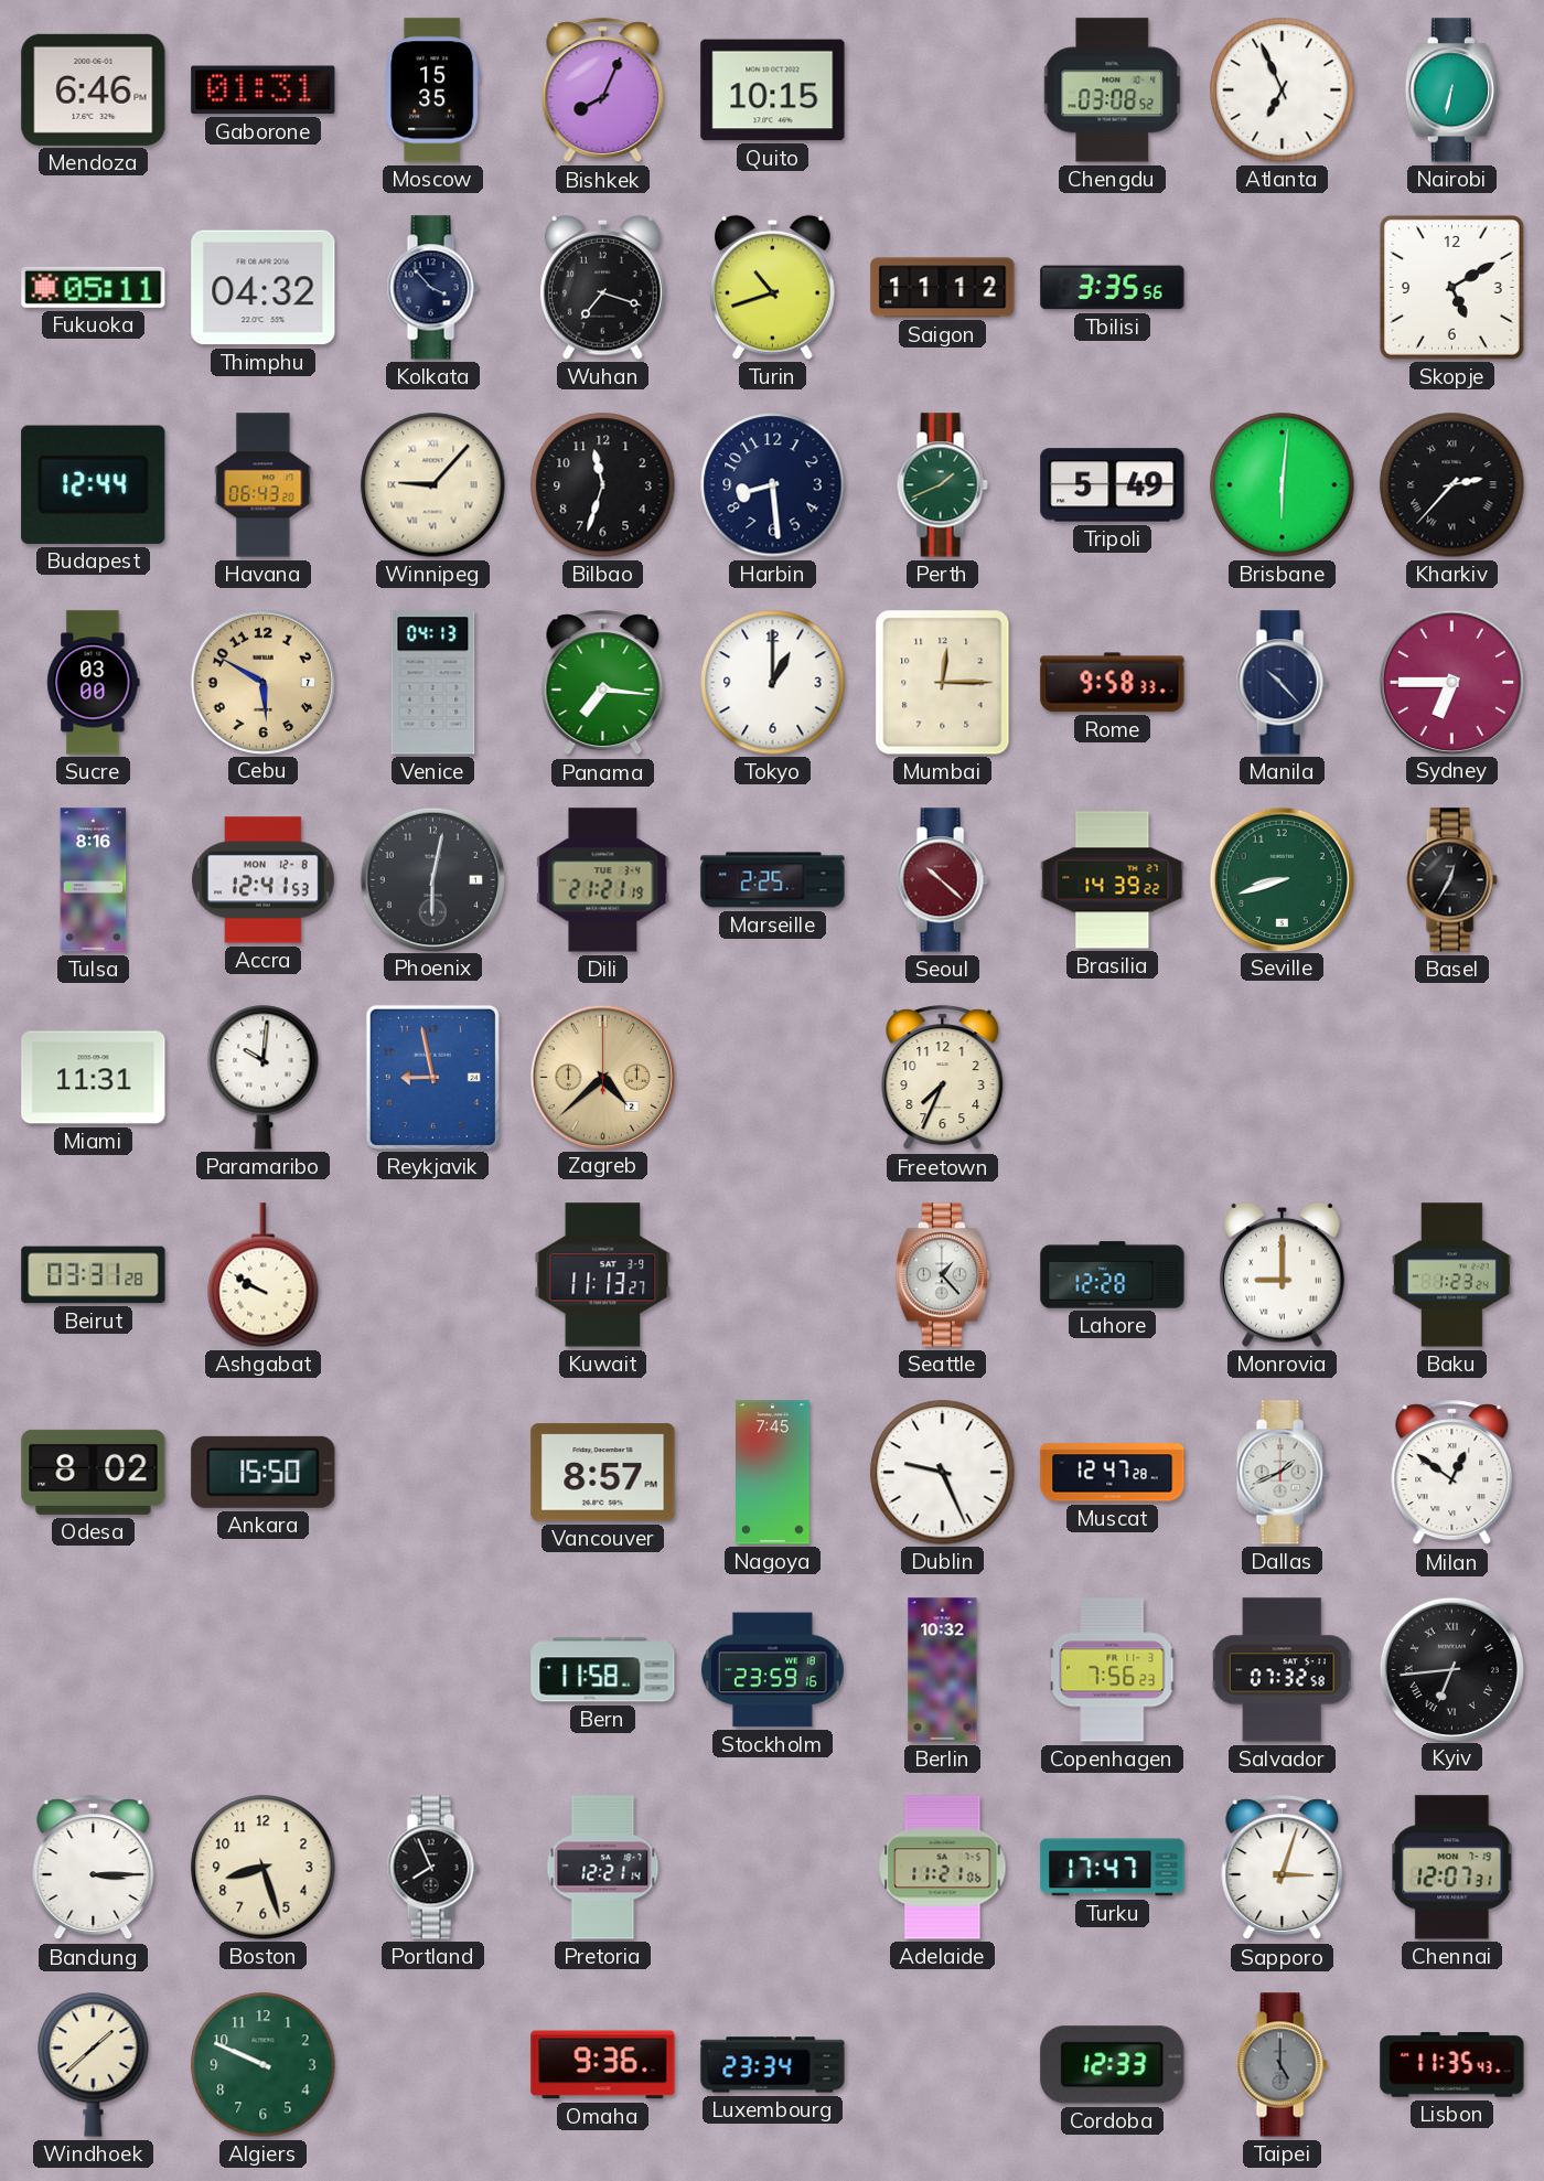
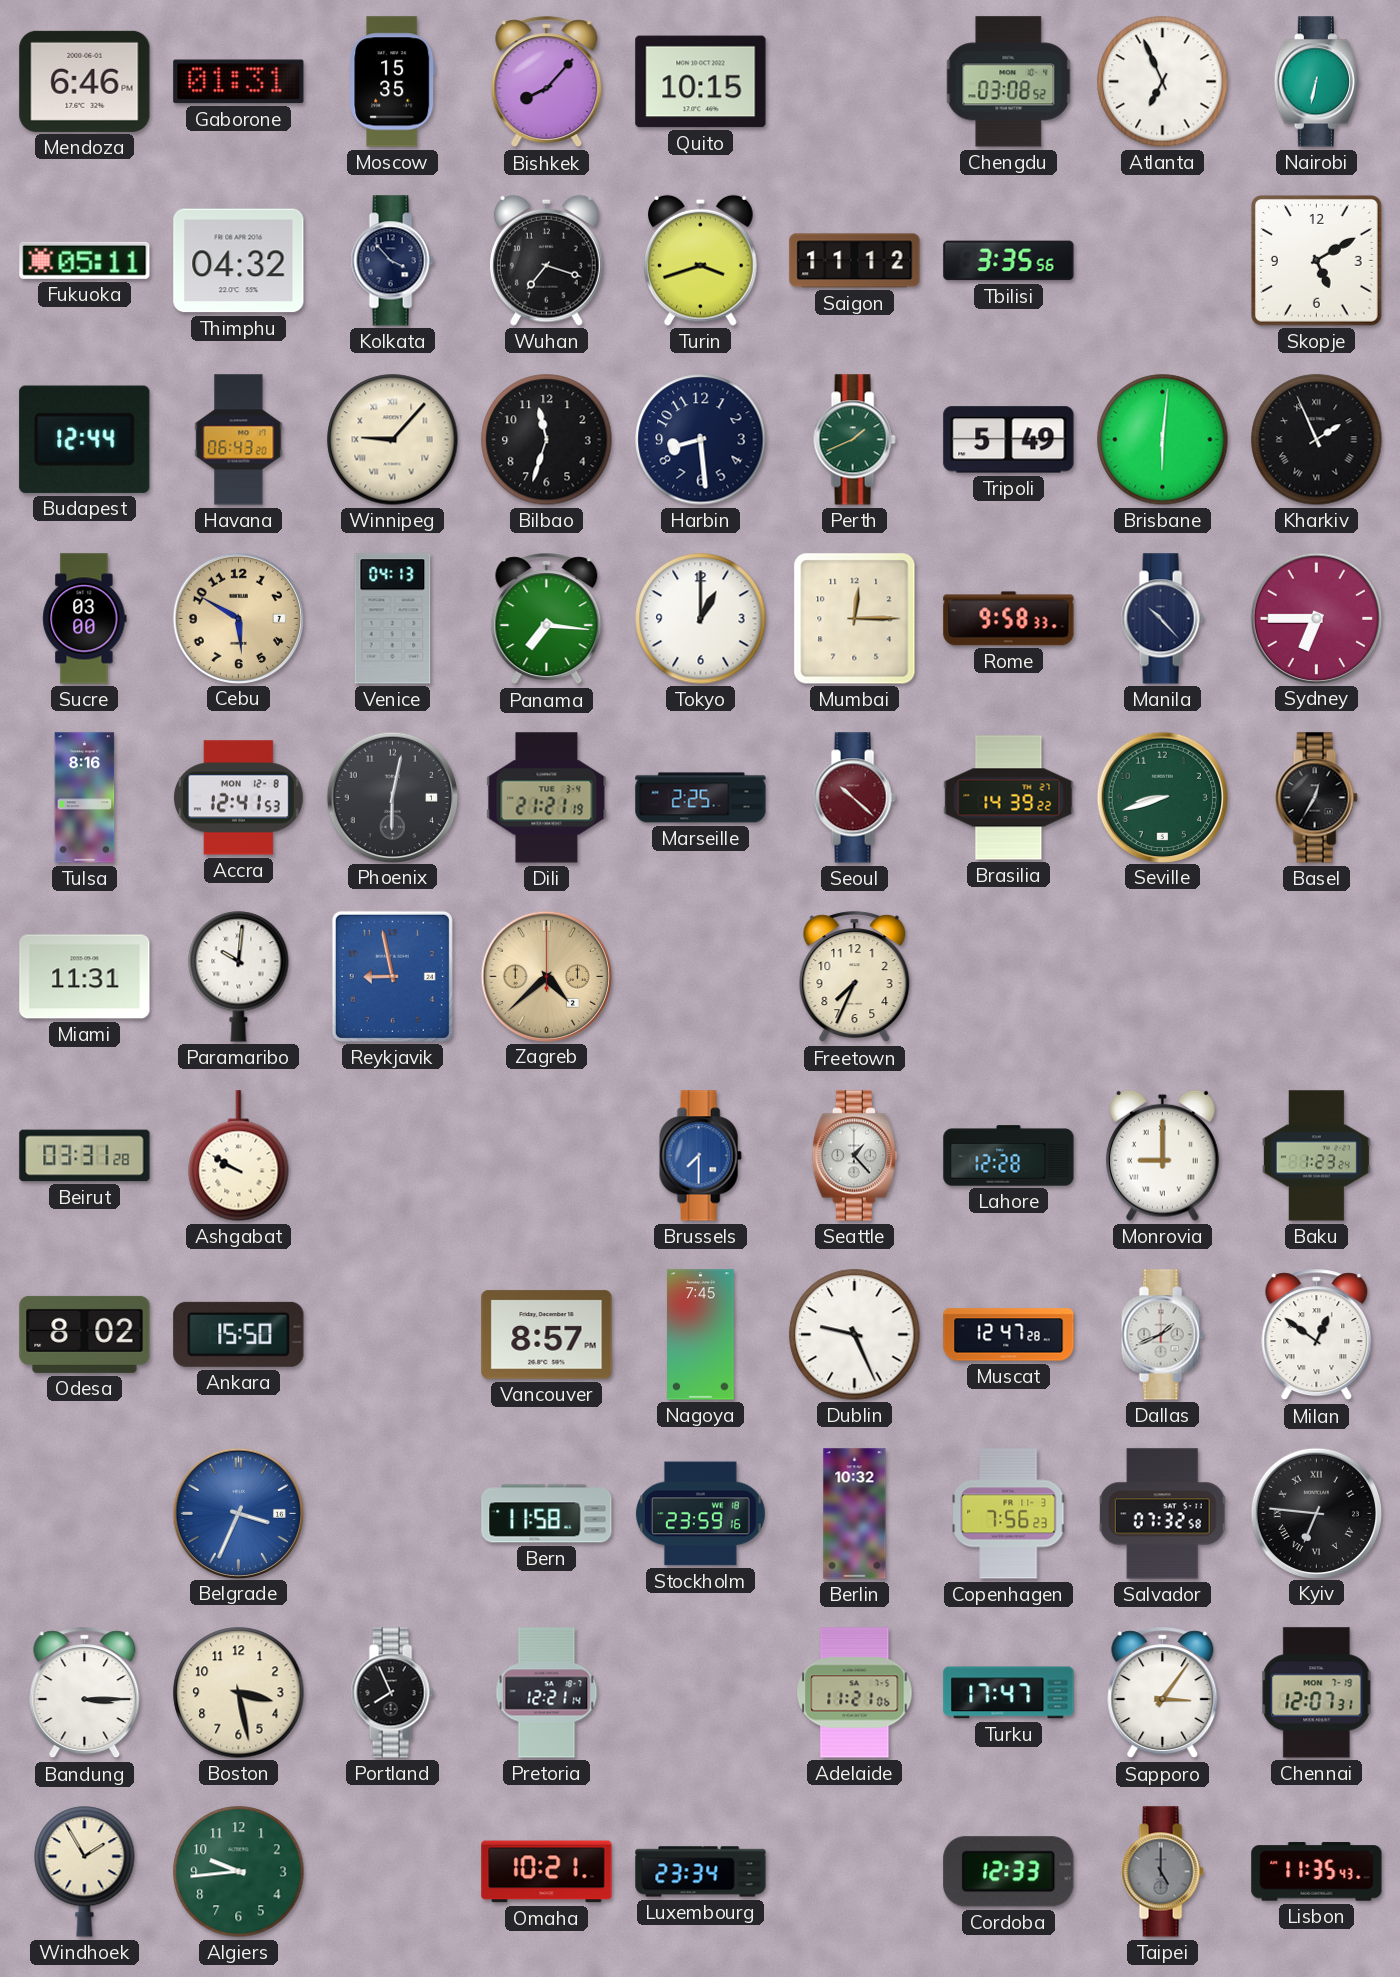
Bishkek: 8:04 -> 8:07 (547, 82)
Turin: 10:42 -> 3:42 (700, 260)
Kharkiv: 2:37 -> 1:56 (1317, 440)
Kuwait: 11:13 -> none (603, 1275)
Brussels: none -> 7:30 (700, 1156)
Belgrade: none -> 3:34 (238, 1513)
Kyiv: 6:44 -> 6:46 (1316, 1513)
Boston: 8:27 -> 3:28 (239, 1693)
Sapporo: 3:03 -> 3:06 (1163, 1693)
Windhoek: 1:38 -> 1:55 (85, 1872)
Algiers: 9:49 -> 9:44 (239, 1872)
Omaha: 9:36 -> 10:21 (547, 1872)
